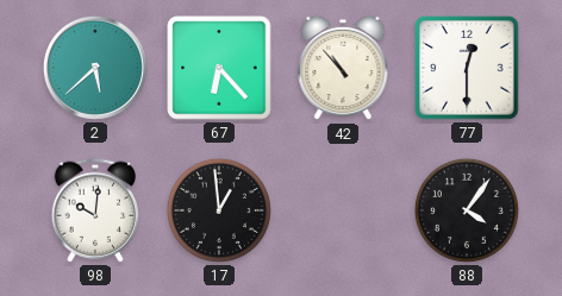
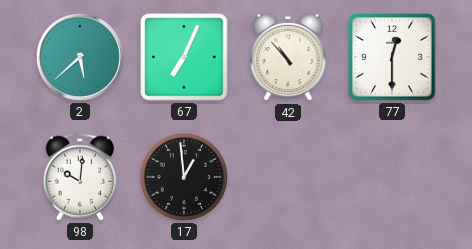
67: 6:23 -> 7:04 (184, 57)
88: 4:06 -> none (467, 210)
